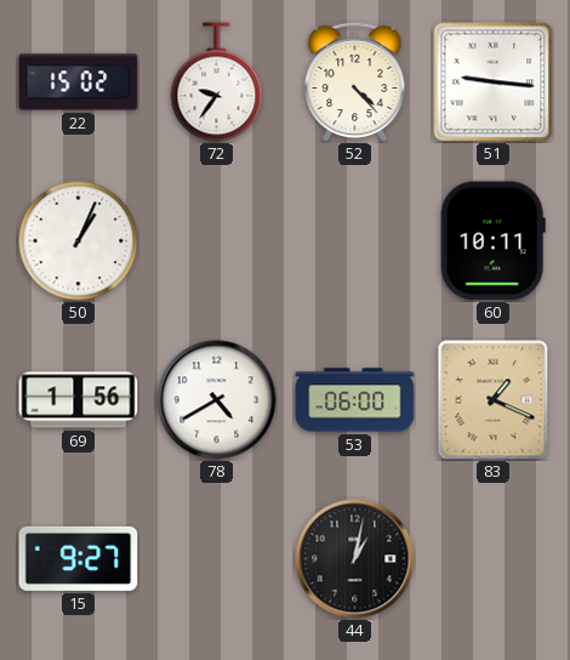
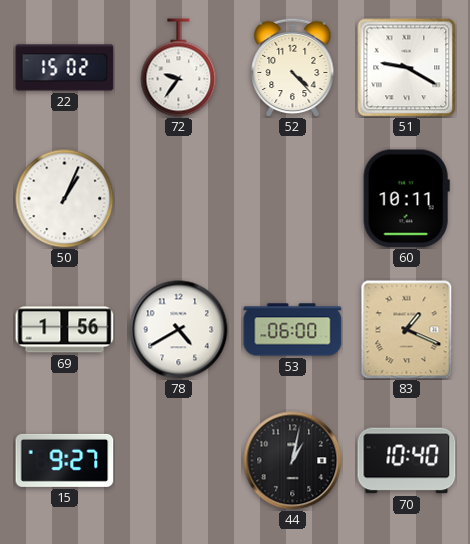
51: 9:16 -> 9:20 (407, 68)
70: none -> 10:40 (407, 461)
